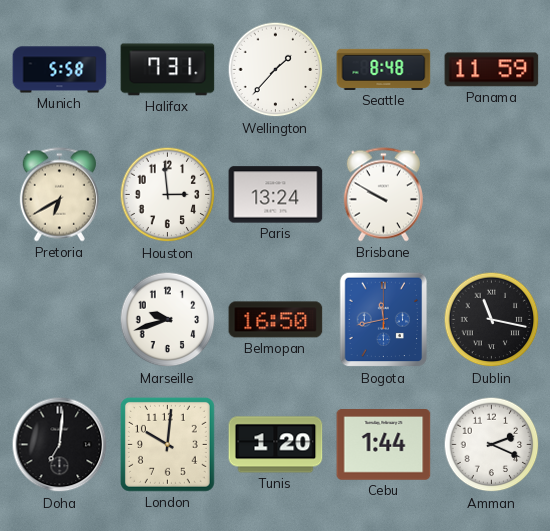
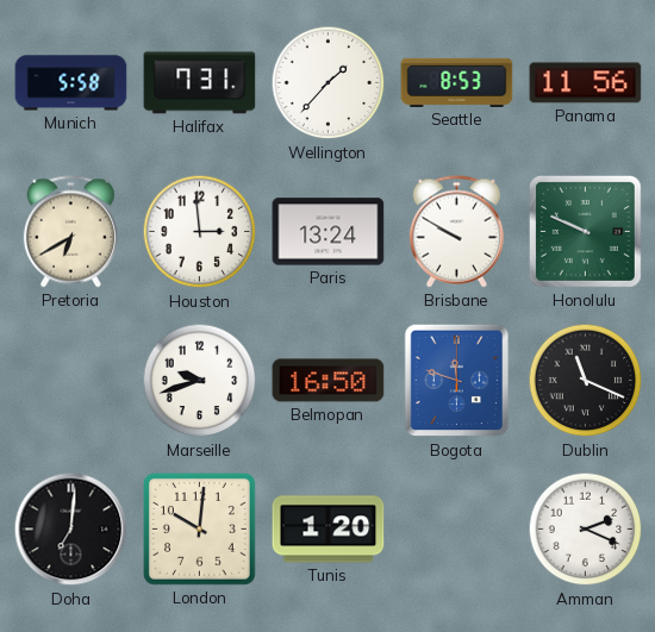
Seattle: 8:48 -> 8:53 (457, 82)
Panama: 11:59 -> 11:56 (586, 83)
Honolulu: none -> 9:49 (585, 231)
Bogota: 11:43 -> 11:48 (457, 381)
Dublin: 11:17 -> 11:19 (586, 381)
Cebu: 1:44 -> none (384, 445)
